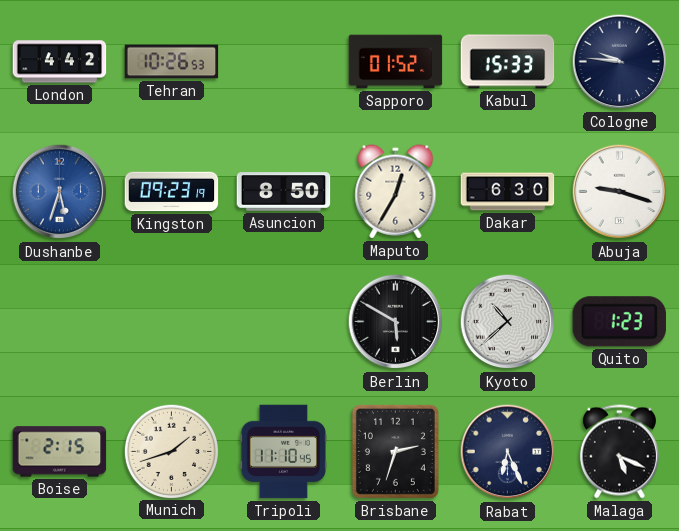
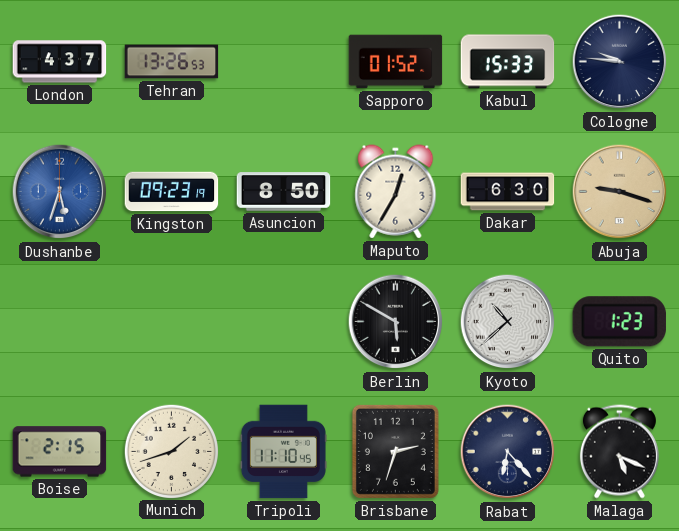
London: 4:42 -> 4:37 (60, 62)
Tehran: 10:26 -> 13:26 (172, 62)
Abuja dial: white -> champagne (620, 192)
Rabat: 6:26 -> 6:23 (508, 452)
